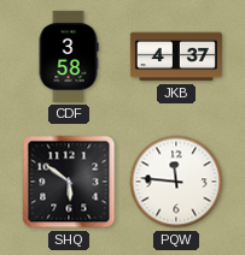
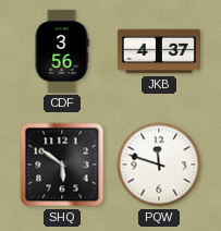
CDF: 3:58 -> 3:56 (62, 51)
PQW: 11:46 -> 11:48 (159, 165)
